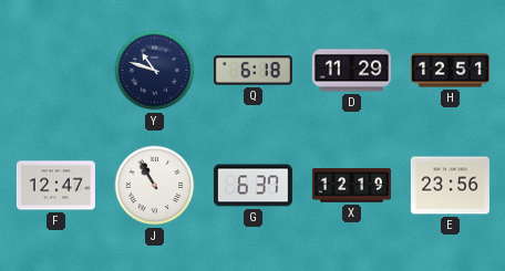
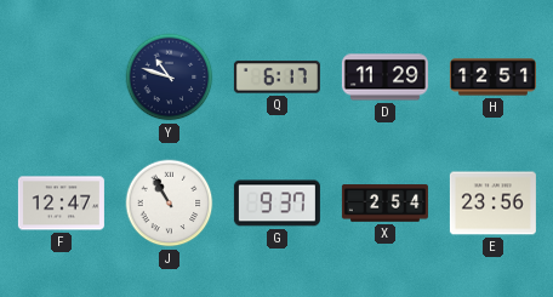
Q: 6:18 -> 6:17 (276, 78)
G: 6:37 -> 9:37 (276, 204)
X: 12:19 -> 2:54 (384, 204)
